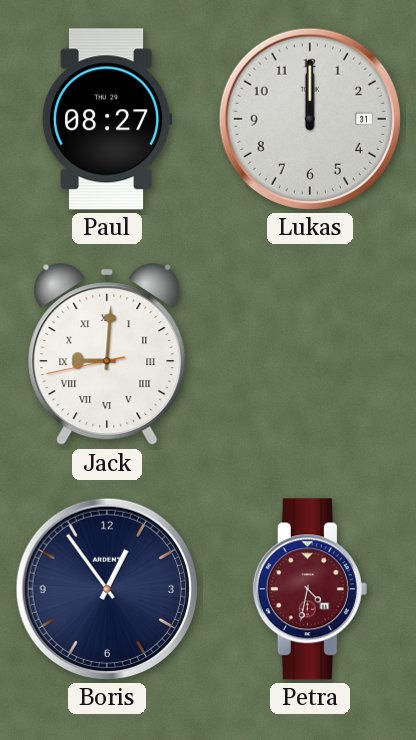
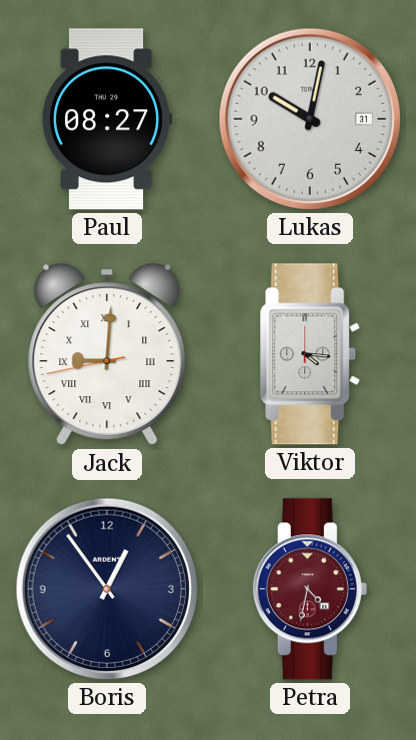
Lukas: 12:00 -> 10:02 (310, 119)
Viktor: none -> 4:16 (310, 354)
